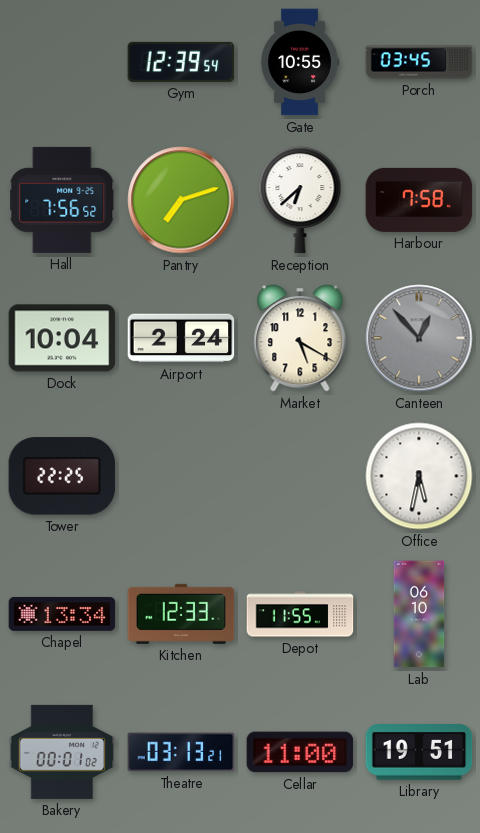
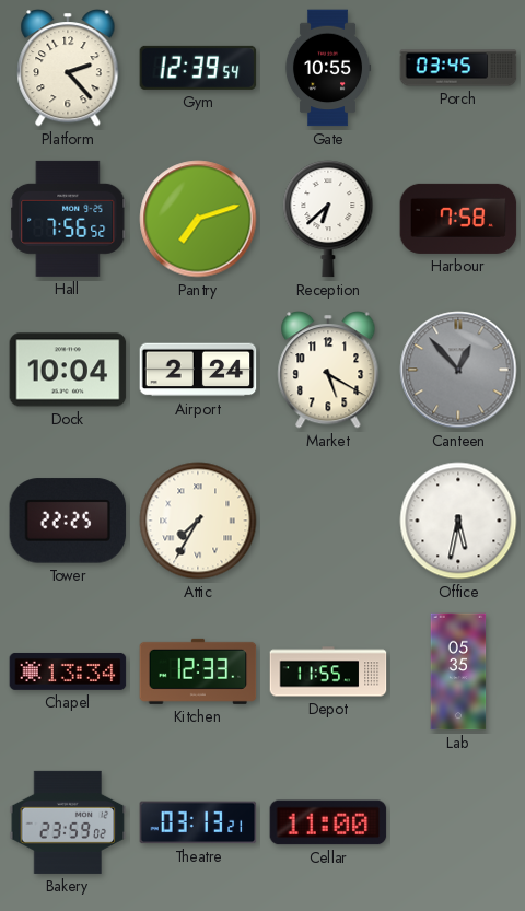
Platform: none -> 2:23 (68, 69)
Attic: none -> 7:35 (198, 521)
Lab: 06:10 -> 05:35 (458, 671)
Bakery: 00:01 -> 23:59 (68, 822)
Library: 19:51 -> none (419, 752)
